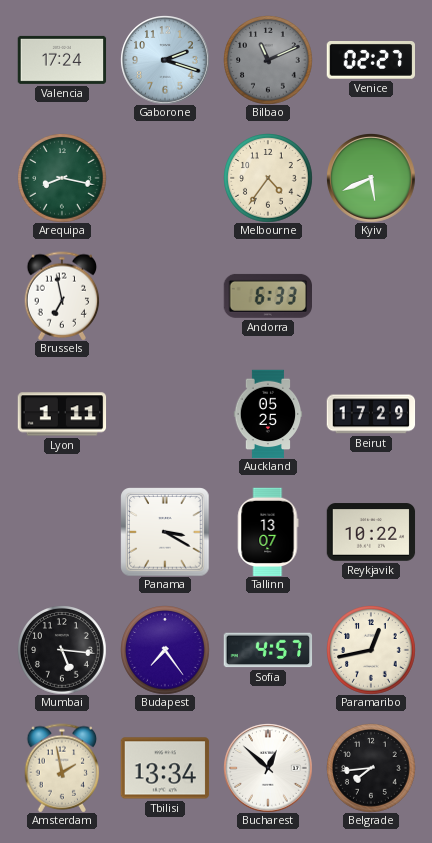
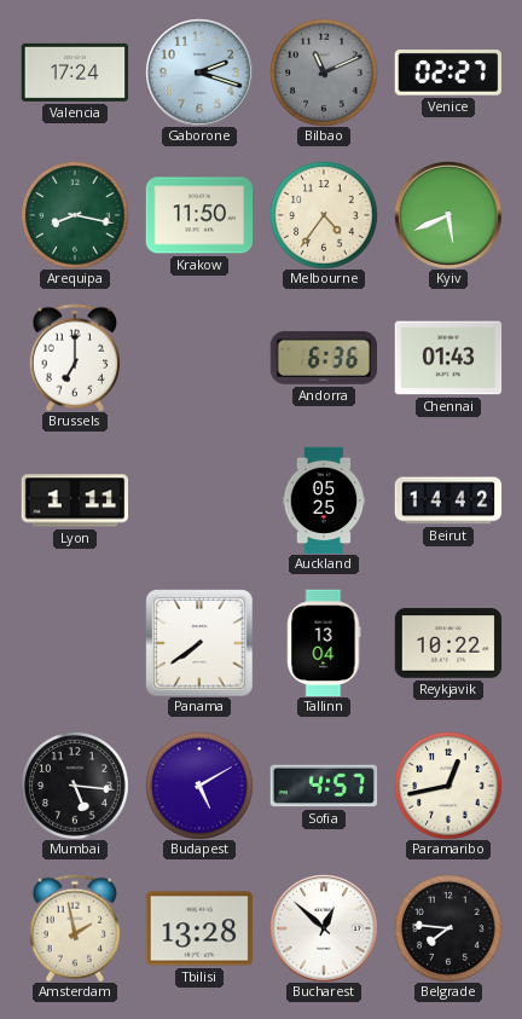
Krakow: none -> 11:50 (199, 215)
Brussels: 6:58 -> 7:00 (75, 358)
Andorra: 6:33 -> 6:36 (323, 358)
Chennai: none -> 01:43 (448, 358)
Beirut: 17:29 -> 14:42 (448, 500)
Panama: 3:20 -> 7:39 (199, 643)
Tallinn: 13:07 -> 13:04 (324, 643)
Budapest: 7:24 -> 5:10 (199, 786)
Tbilisi: 13:34 -> 13:28 (199, 928)
Belgrade: 7:44 -> 7:46 (448, 928)
